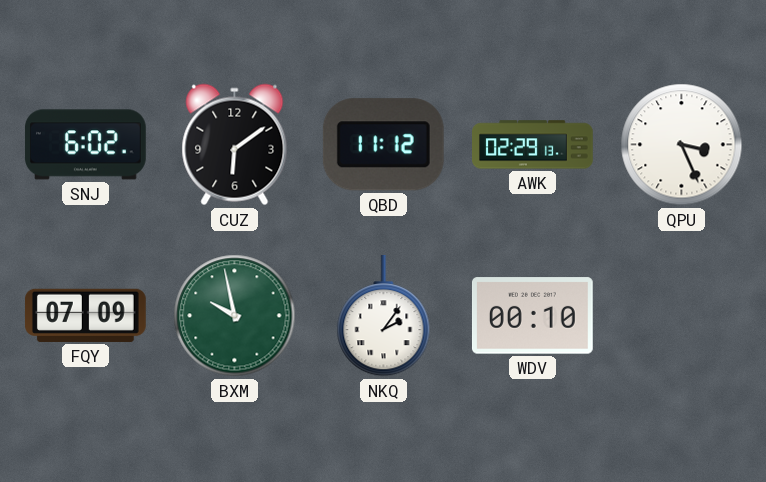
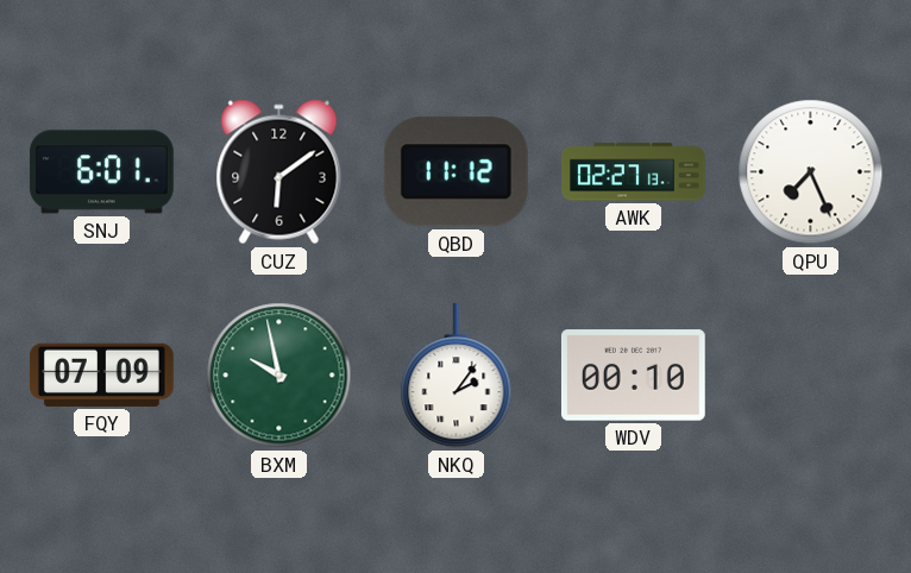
SNJ: 6:02 -> 6:01 (101, 172)
AWK: 02:29 -> 02:27 (634, 172)
QPU: 3:26 -> 7:26 (811, 172)
